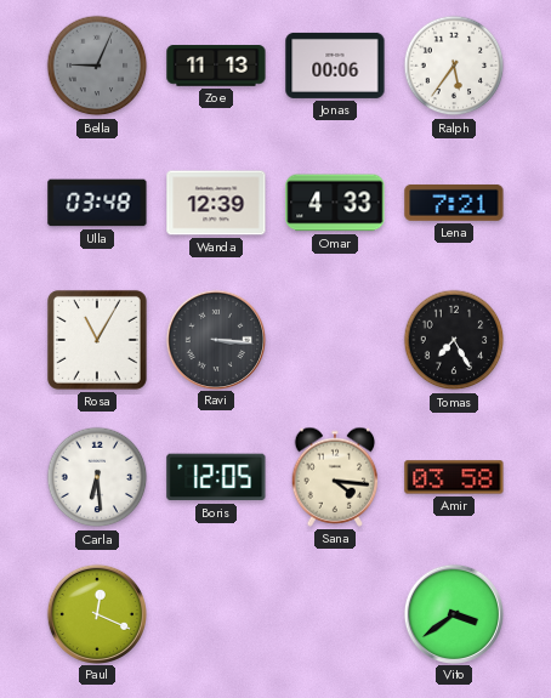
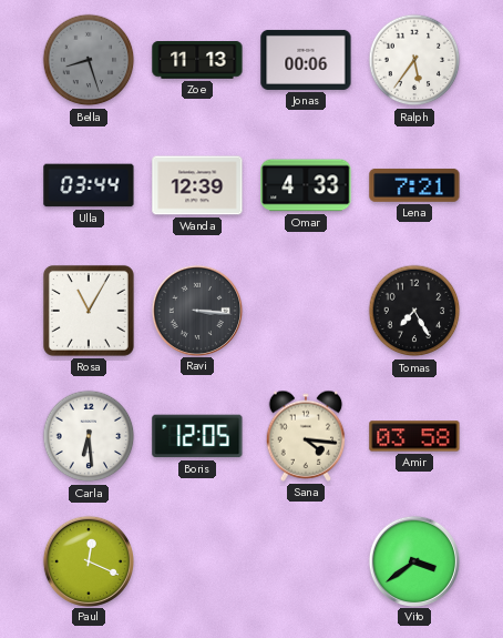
Bella: 9:04 -> 8:27 (89, 60)
Ulla: 03:48 -> 03:44 (89, 185)
